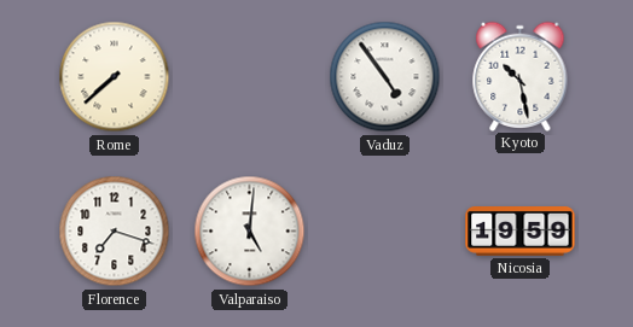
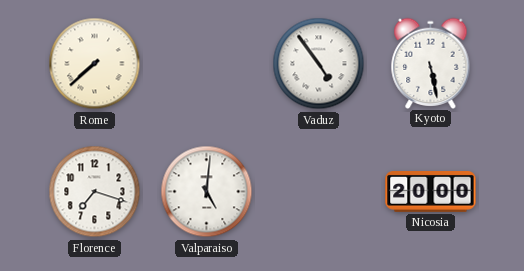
Kyoto: 10:28 -> 5:28 (431, 63)
Nicosia: 19:59 -> 20:00 (431, 192)
